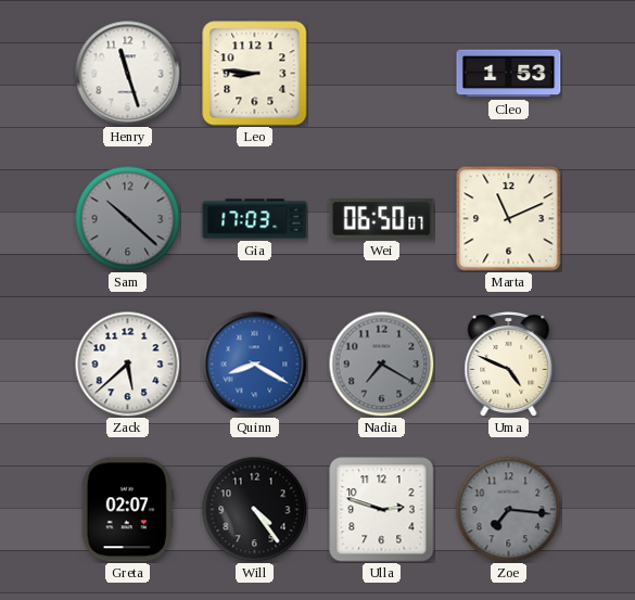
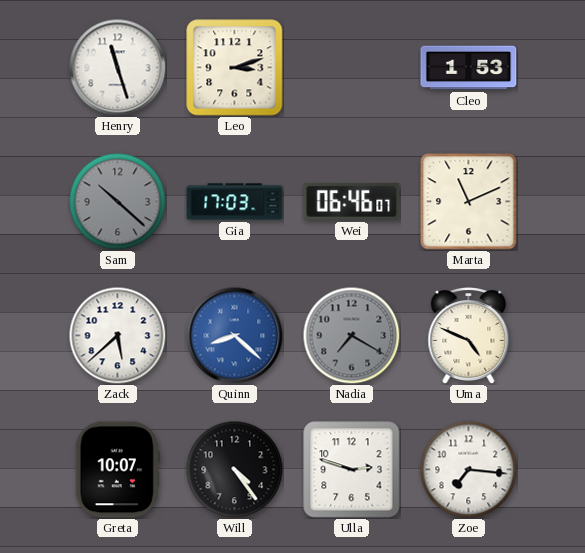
Leo: 8:46 -> 3:12 (235, 68)
Wei: 06:50 -> 06:46 (352, 201)
Quinn: 8:20 -> 8:22 (235, 336)
Greta: 02:07 -> 10:07 (117, 470)
Zoe dial: grey -> white (468, 469)
